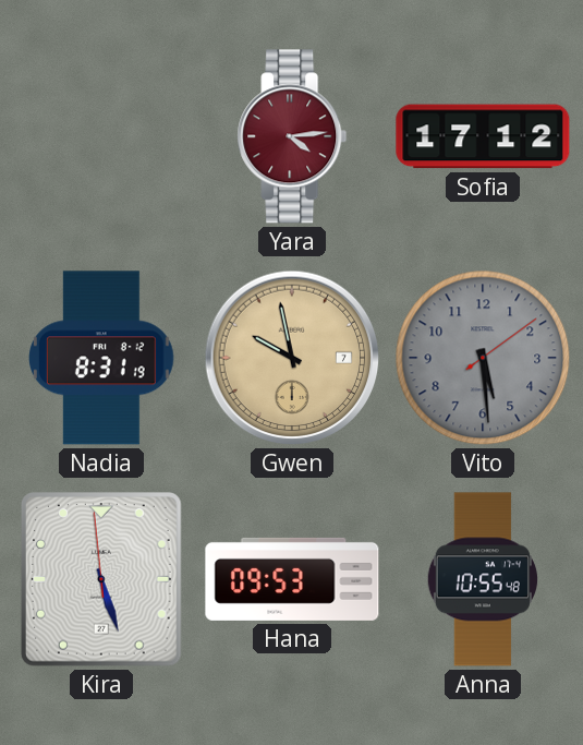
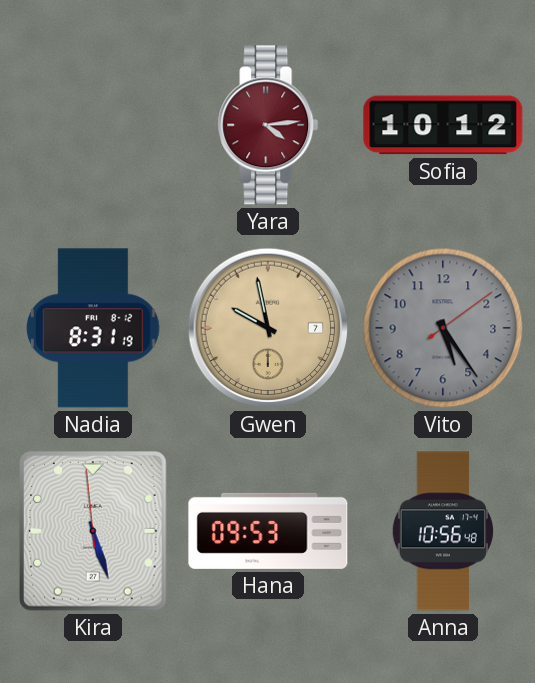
Sofia: 17:12 -> 10:12 (443, 125)
Vito: 5:29 -> 5:24 (443, 328)
Anna: 10:55 -> 10:56 (442, 531)
